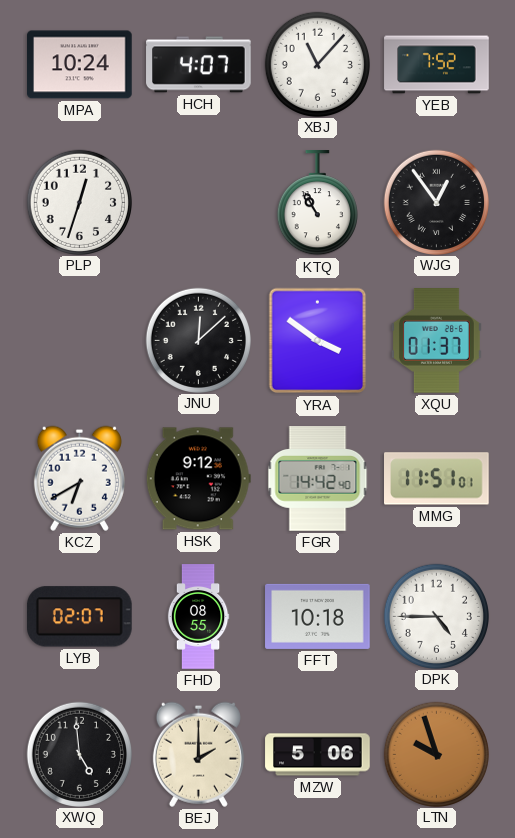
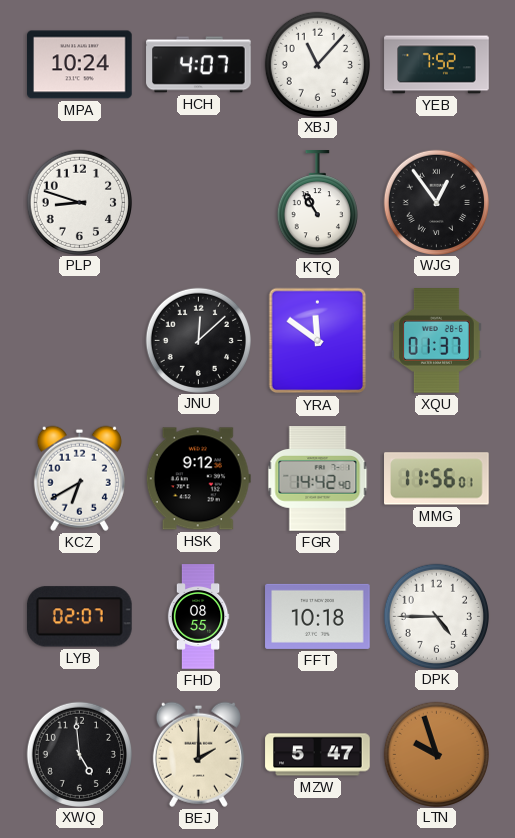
PLP: 12:33 -> 8:48 (79, 202)
YRA: 3:51 -> 11:51 (318, 341)
MMG: 11:51 -> 11:56 (437, 479)
MZW: 5:06 -> 5:47 (318, 755)
